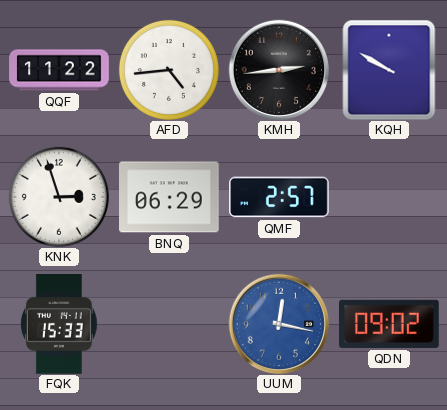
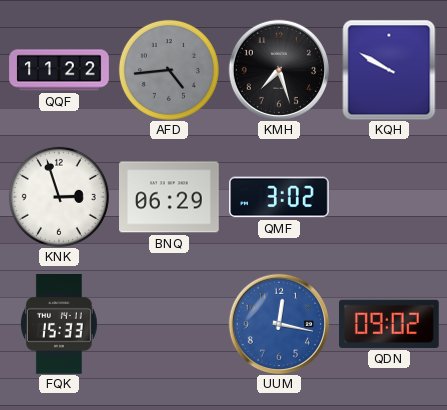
AFD dial: white -> grey (169, 70)
KMH: 2:44 -> 7:27 (278, 69)
QMF: 2:57 -> 3:02 (279, 197)
